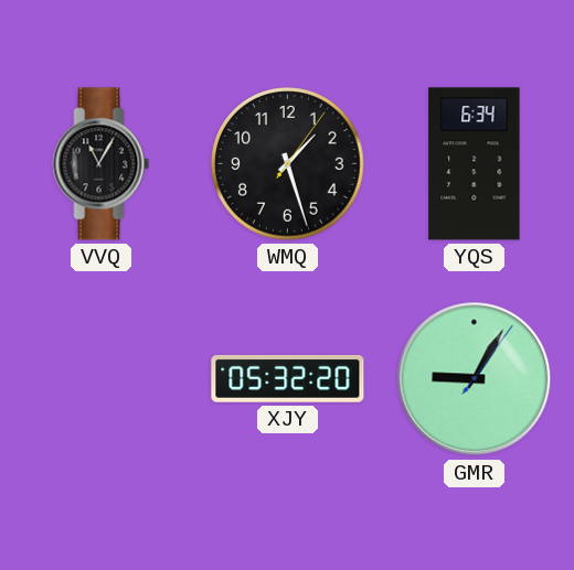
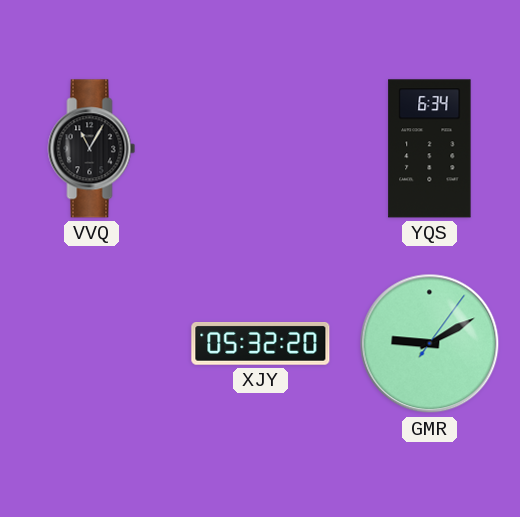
WMQ: 1:27 -> none (288, 164)
GMR: 9:05 -> 9:10 (430, 344)
